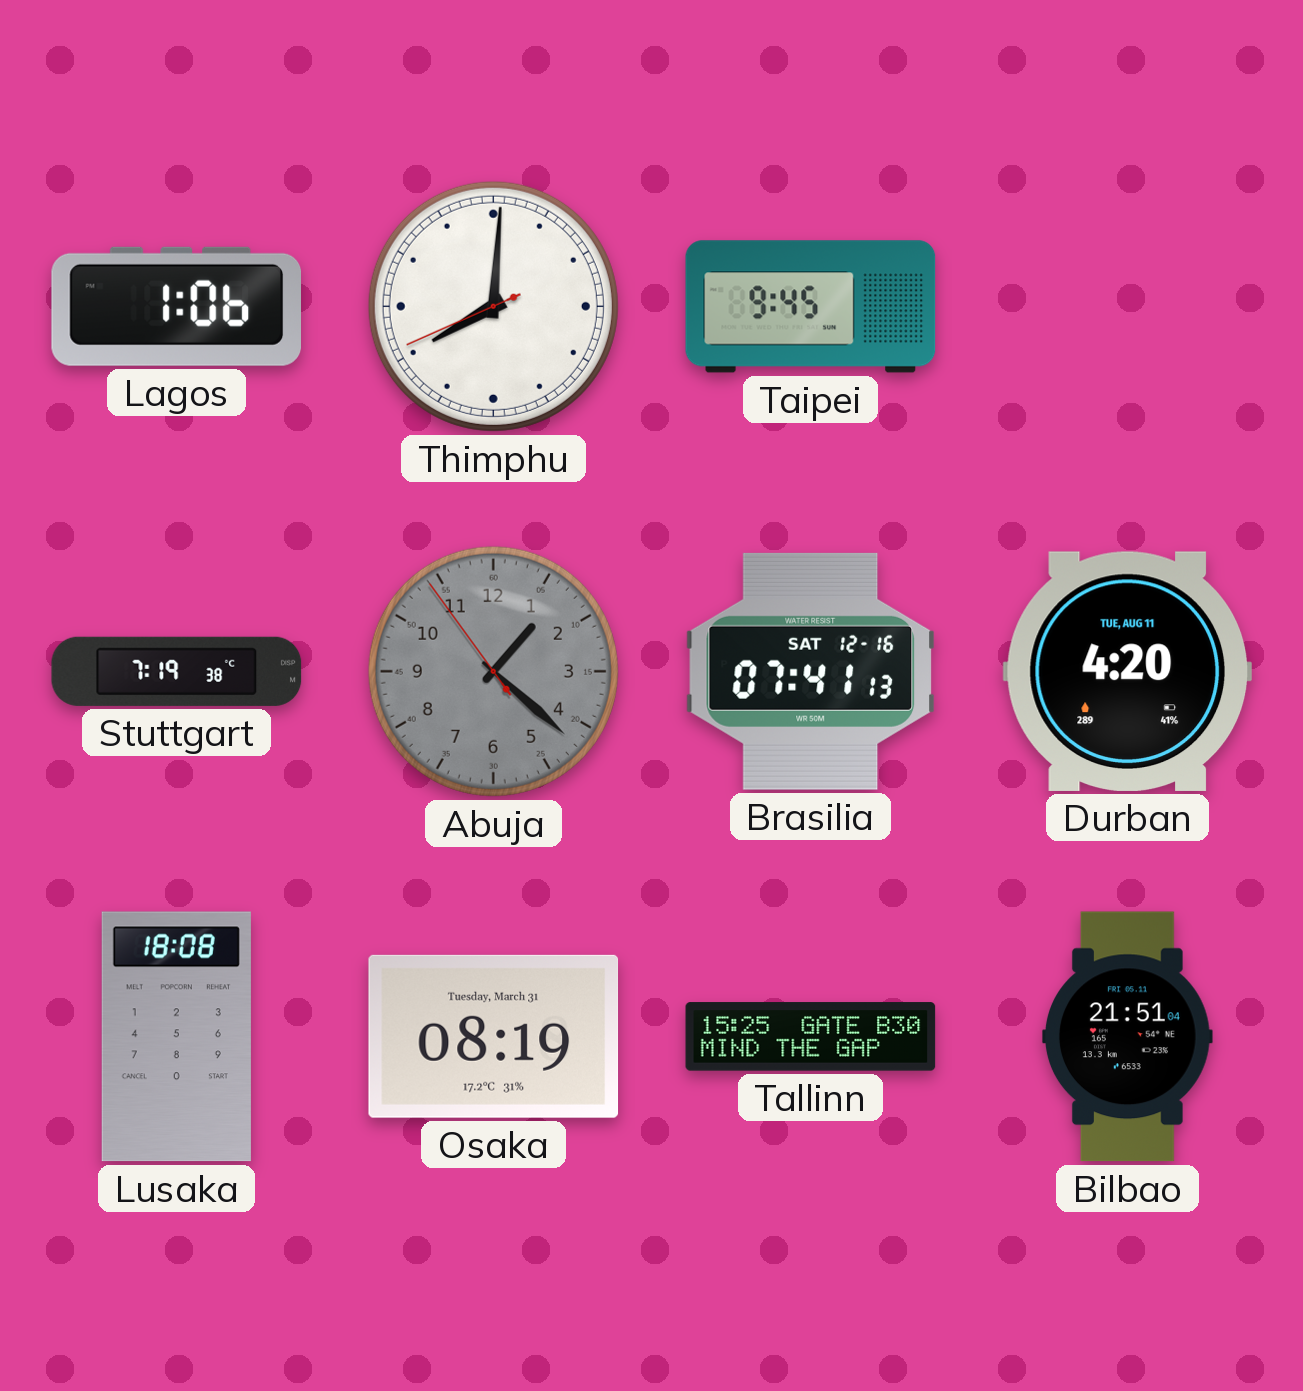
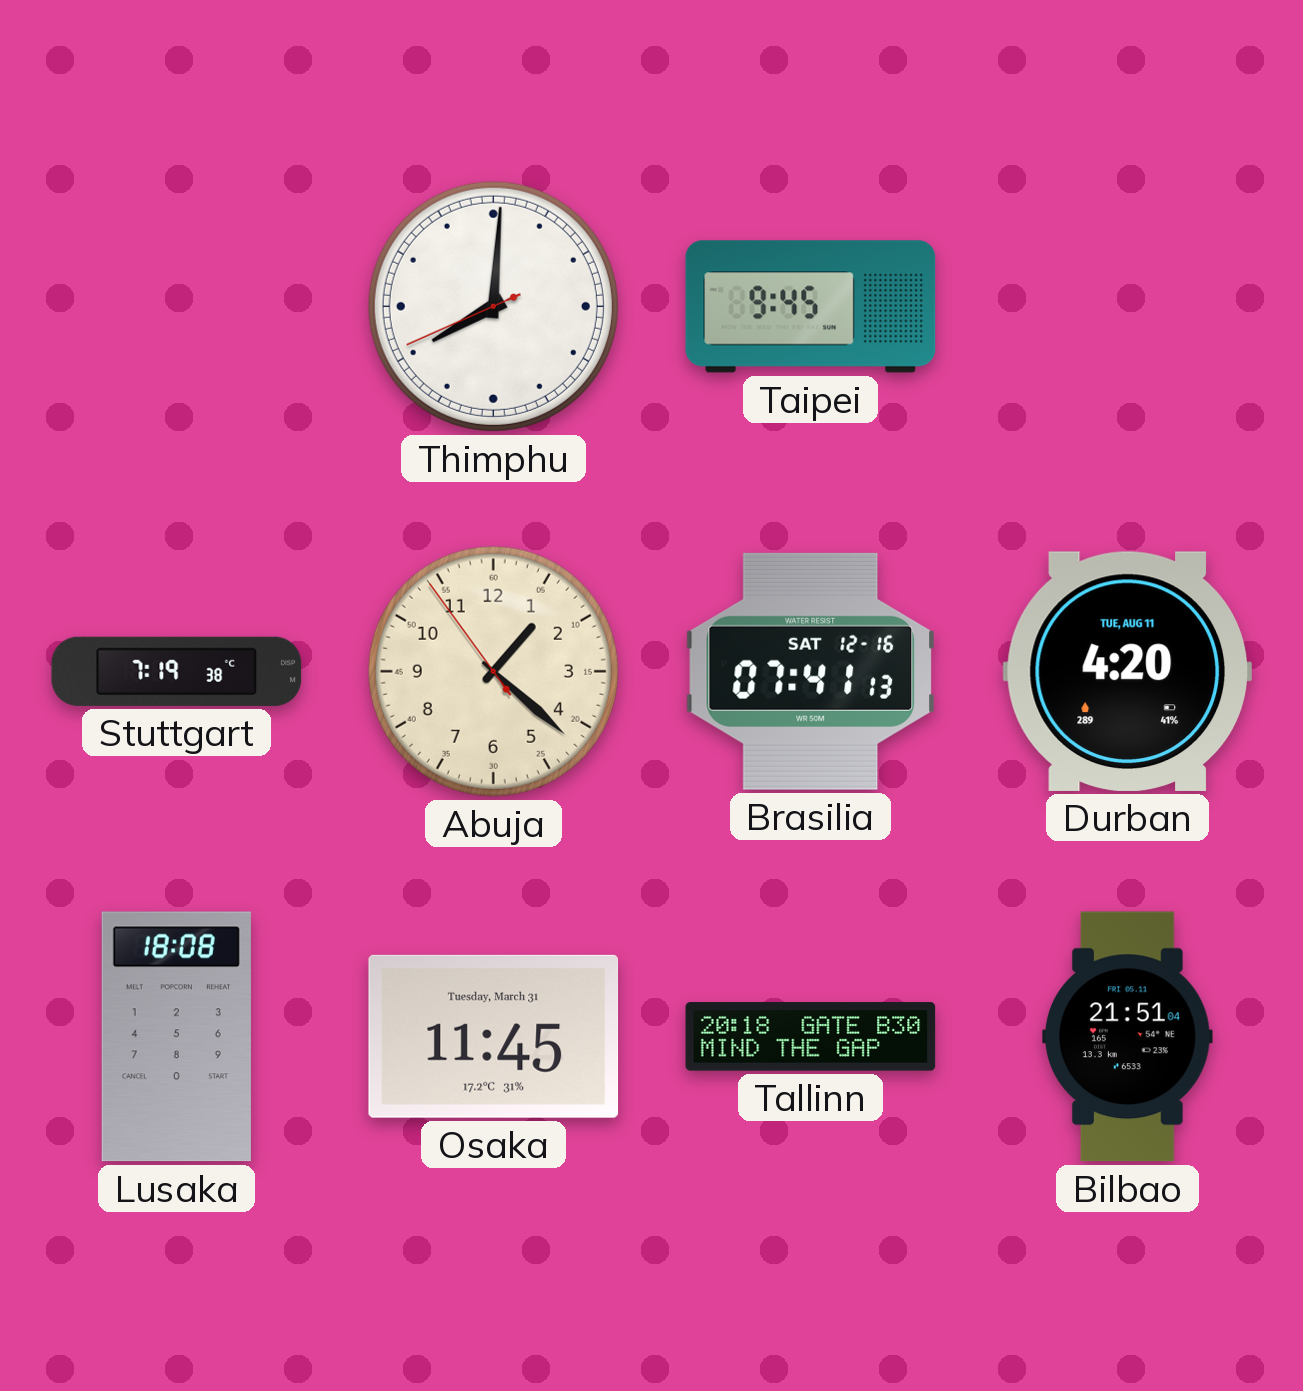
Lagos: 1:06 -> none (176, 306)
Abuja dial: grey -> cream (493, 671)
Osaka: 08:19 -> 11:45 (494, 1036)
Tallinn: 15:25 -> 20:18 (811, 1037)
